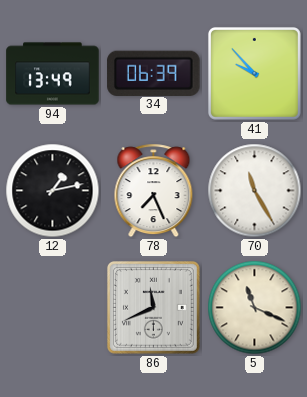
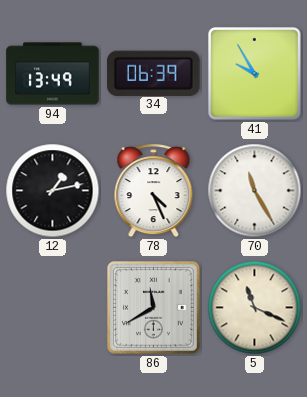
41: 9:53 -> 9:55 (254, 73)
78: 7:26 -> 4:26 (154, 191)
86: 11:41 -> 11:40 (153, 307)
